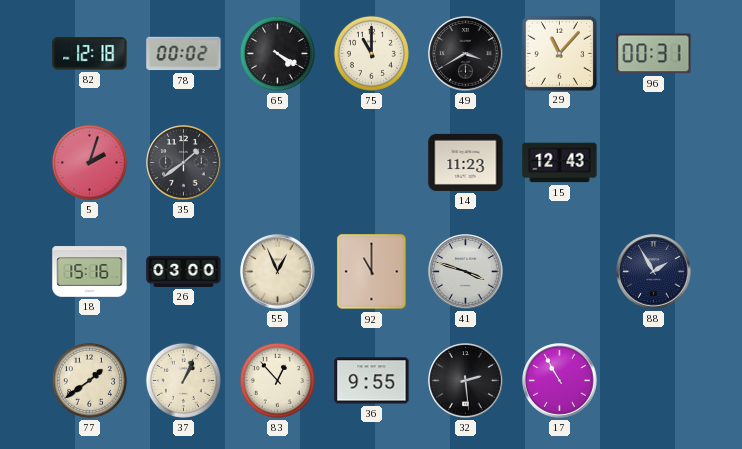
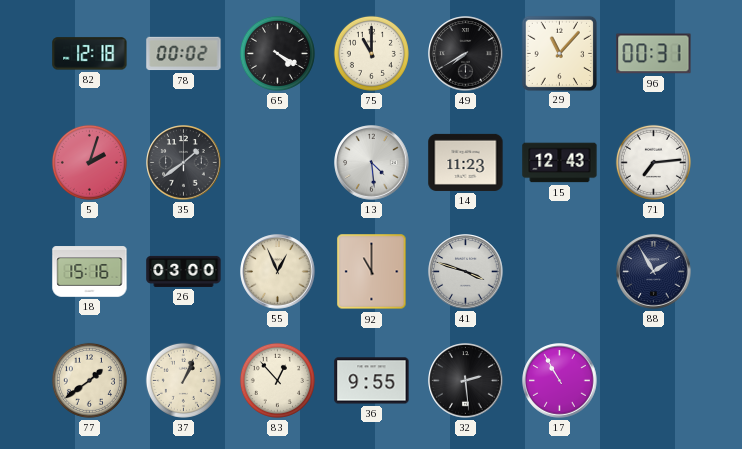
49: 3:40 -> 7:40 (466, 54)
13: none -> 4:29 (372, 163)
71: none -> 7:14 (653, 162)
